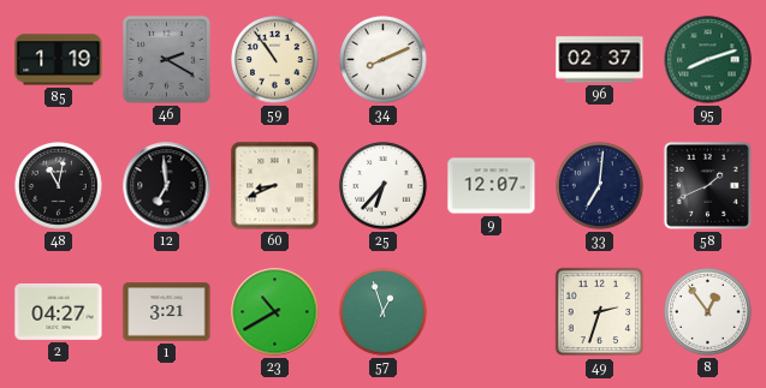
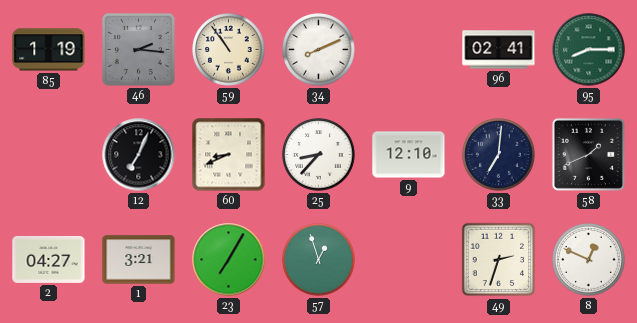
46: 2:20 -> 2:16 (138, 49)
96: 02:37 -> 02:41 (499, 50)
95: 8:12 -> 8:15 (589, 50)
48: 11:02 -> none (59, 186)
12: 6:59 -> 7:04 (139, 155)
25: 6:37 -> 8:37 (319, 155)
9: 12:07 -> 12:10 (409, 155)
23: 10:40 -> 7:05 (229, 260)
8: 12:54 -> 12:49 (589, 260)
